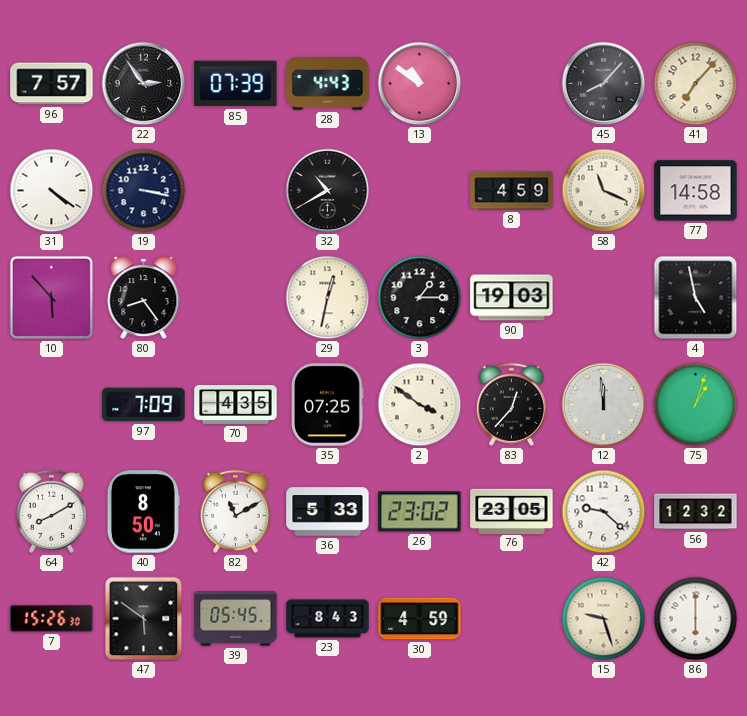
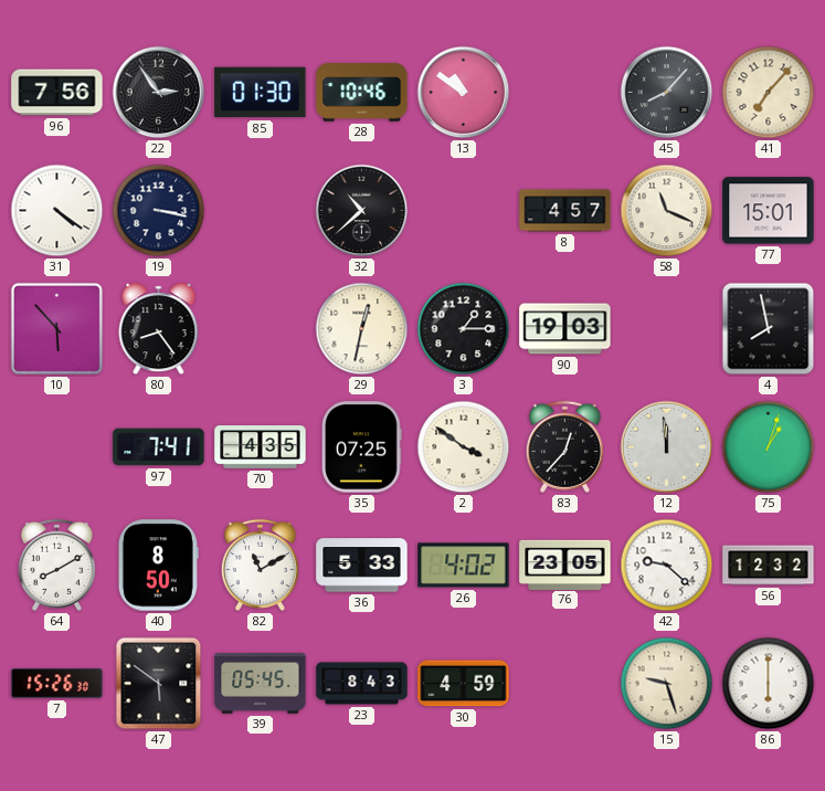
96: 7:57 -> 7:56 (57, 93)
85: 07:39 -> 01:30 (261, 93)
28: 4:43 -> 10:46 (362, 93)
32: 10:40 -> 10:38 (362, 211)
8: 4:59 -> 4:57 (565, 211)
77: 14:58 -> 15:01 (769, 211)
4: 4:58 -> 7:58 (769, 329)
97: 7:09 -> 7:41 (159, 447)
26: 23:02 -> 4:02 (464, 566)
